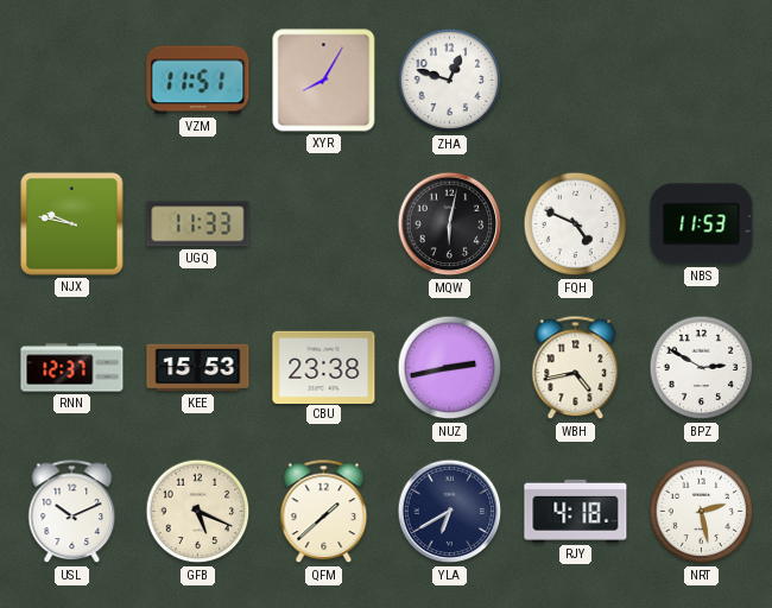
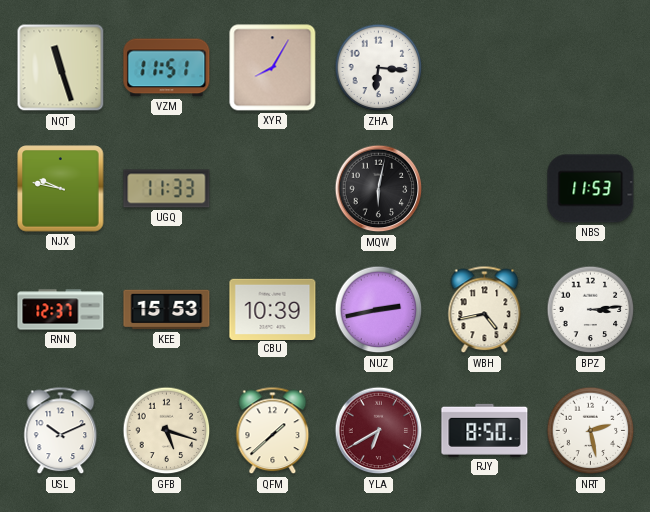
NQT: none -> 11:27 (61, 68)
ZHA: 12:48 -> 6:16 (379, 68)
FQH: 4:49 -> none (576, 224)
CBU: 23:38 -> 10:39 (273, 309)
BPZ: 2:50 -> 3:14 (591, 310)
GFB: 5:19 -> 5:18 (167, 431)
YLA dial: navy -> burgundy (379, 431)
RJY: 4:18 -> 8:50 (485, 430)
